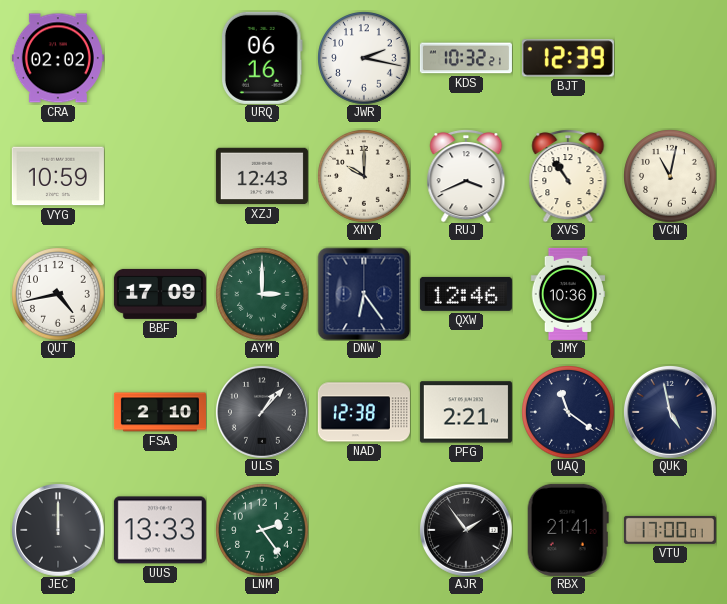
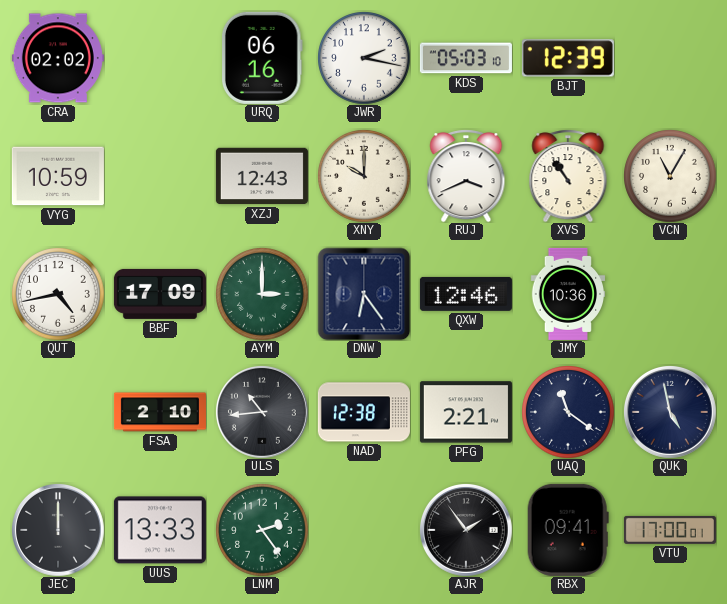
KDS: 10:32 -> 05:03 (466, 58)
VCN: 11:02 -> 11:05 (670, 176)
ULS: 1:07 -> 10:44 (262, 412)
RBX: 21:41 -> 09:41 (568, 530)
